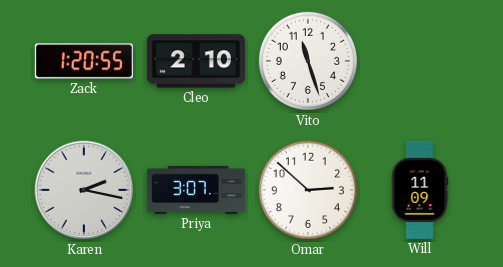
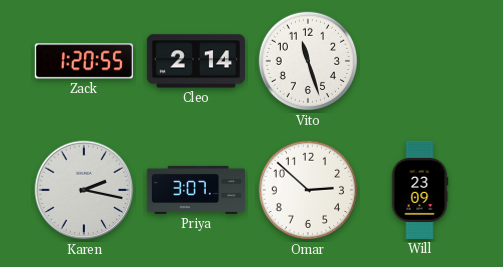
Cleo: 2:10 -> 2:14 (196, 61)
Will: 11:09 -> 23:09 (420, 190)
